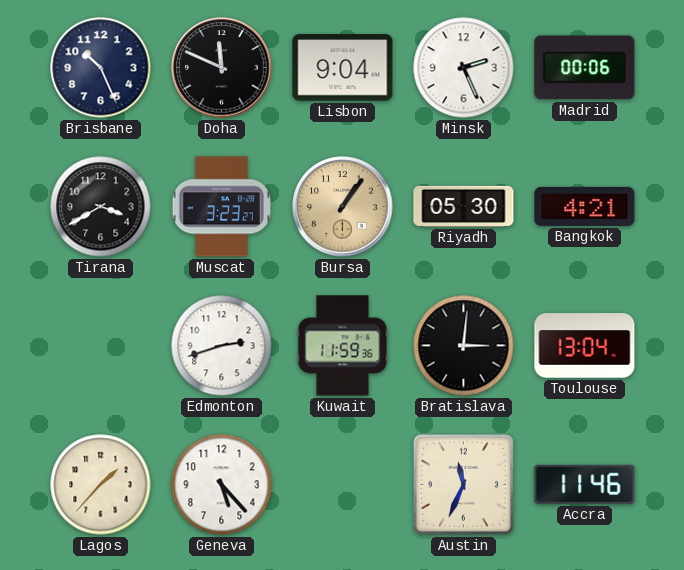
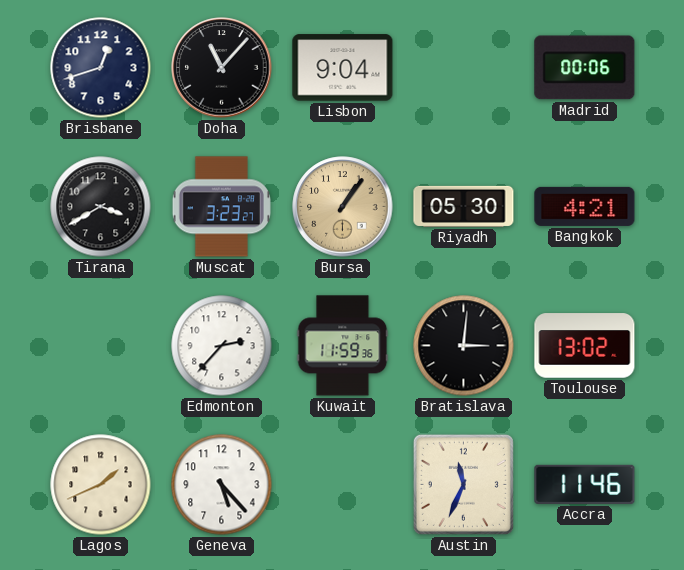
Brisbane: 10:26 -> 12:42 (101, 68)
Doha: 11:49 -> 11:07 (222, 68)
Minsk: 2:26 -> none (464, 68)
Edmonton: 2:42 -> 2:37 (222, 346)
Toulouse: 13:04 -> 13:02 (585, 346)
Lagos: 1:37 -> 1:41 (101, 485)
